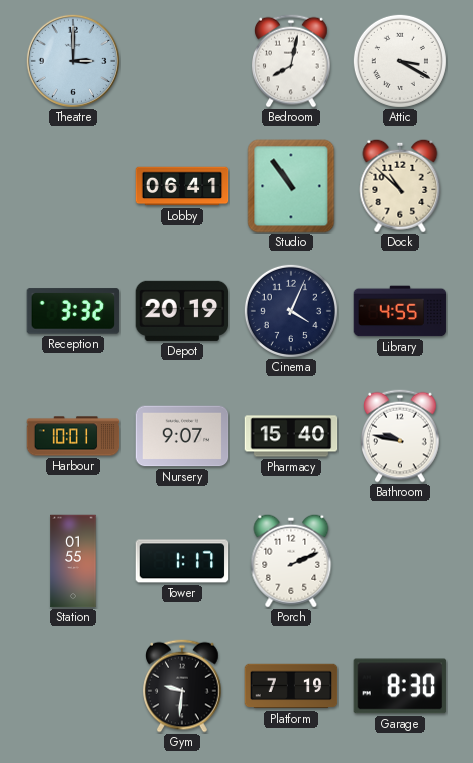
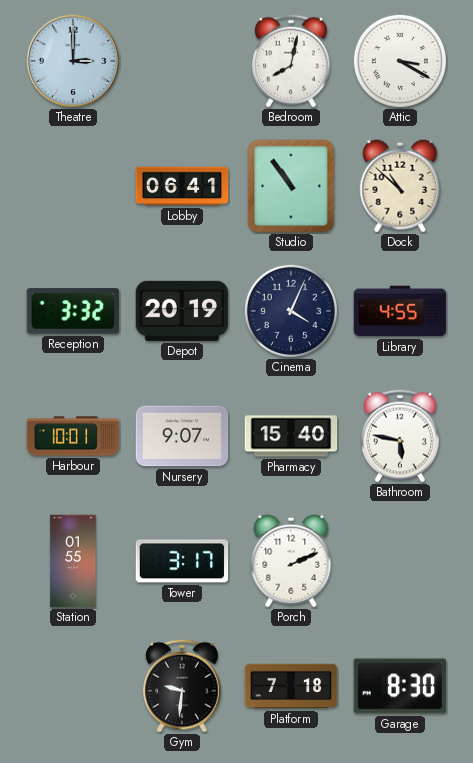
Bathroom: 9:47 -> 5:47 (400, 436)
Tower: 1:17 -> 3:17 (182, 561)
Platform: 7:19 -> 7:18 (291, 686)
